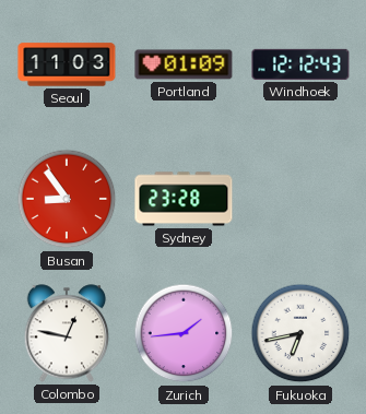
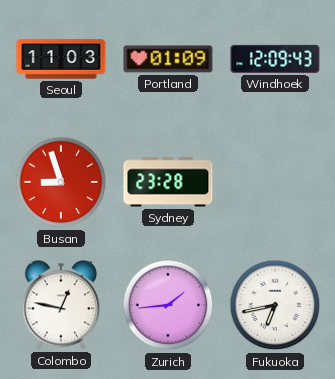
Windhoek: 12:12 -> 12:09 (275, 59)
Busan: 8:54 -> 8:57 (61, 182)
